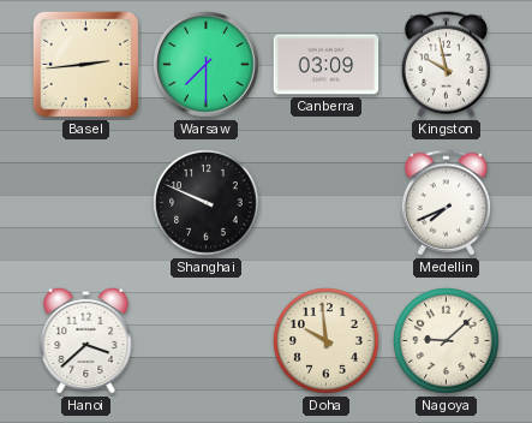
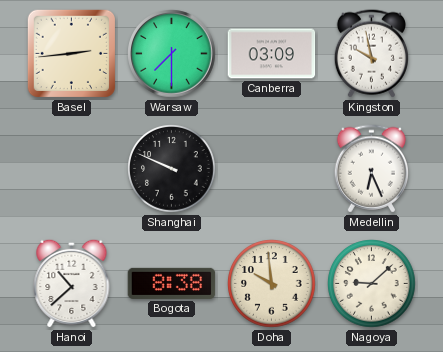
Medellin: 7:41 -> 6:26 (371, 169)
Hanoi: 3:38 -> 10:38 (72, 283)
Bogota: none -> 8:38 (172, 283)
